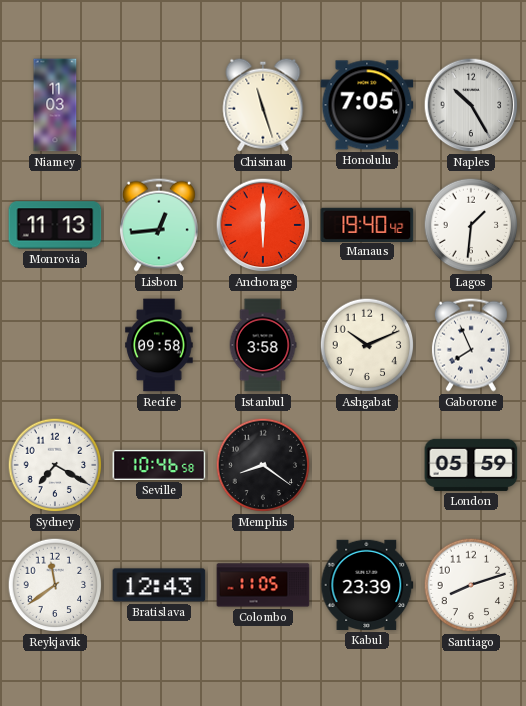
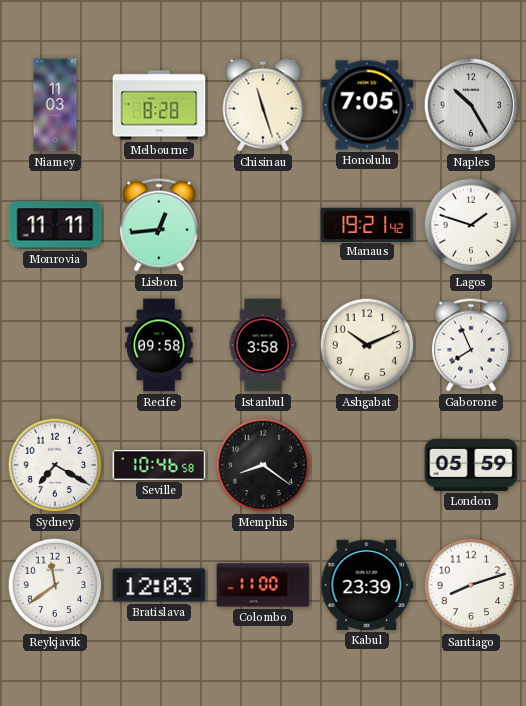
Melbourne: none -> 8:28 (159, 105)
Monrovia: 11:13 -> 11:11 (55, 225)
Anchorage: 6:00 -> none (263, 225)
Manaus: 19:40 -> 19:21 (367, 224)
Lagos: 1:31 -> 1:48 (471, 225)
Bratislava: 12:43 -> 12:03 (159, 585)
Colombo: 11:05 -> 11:00 (263, 585)
